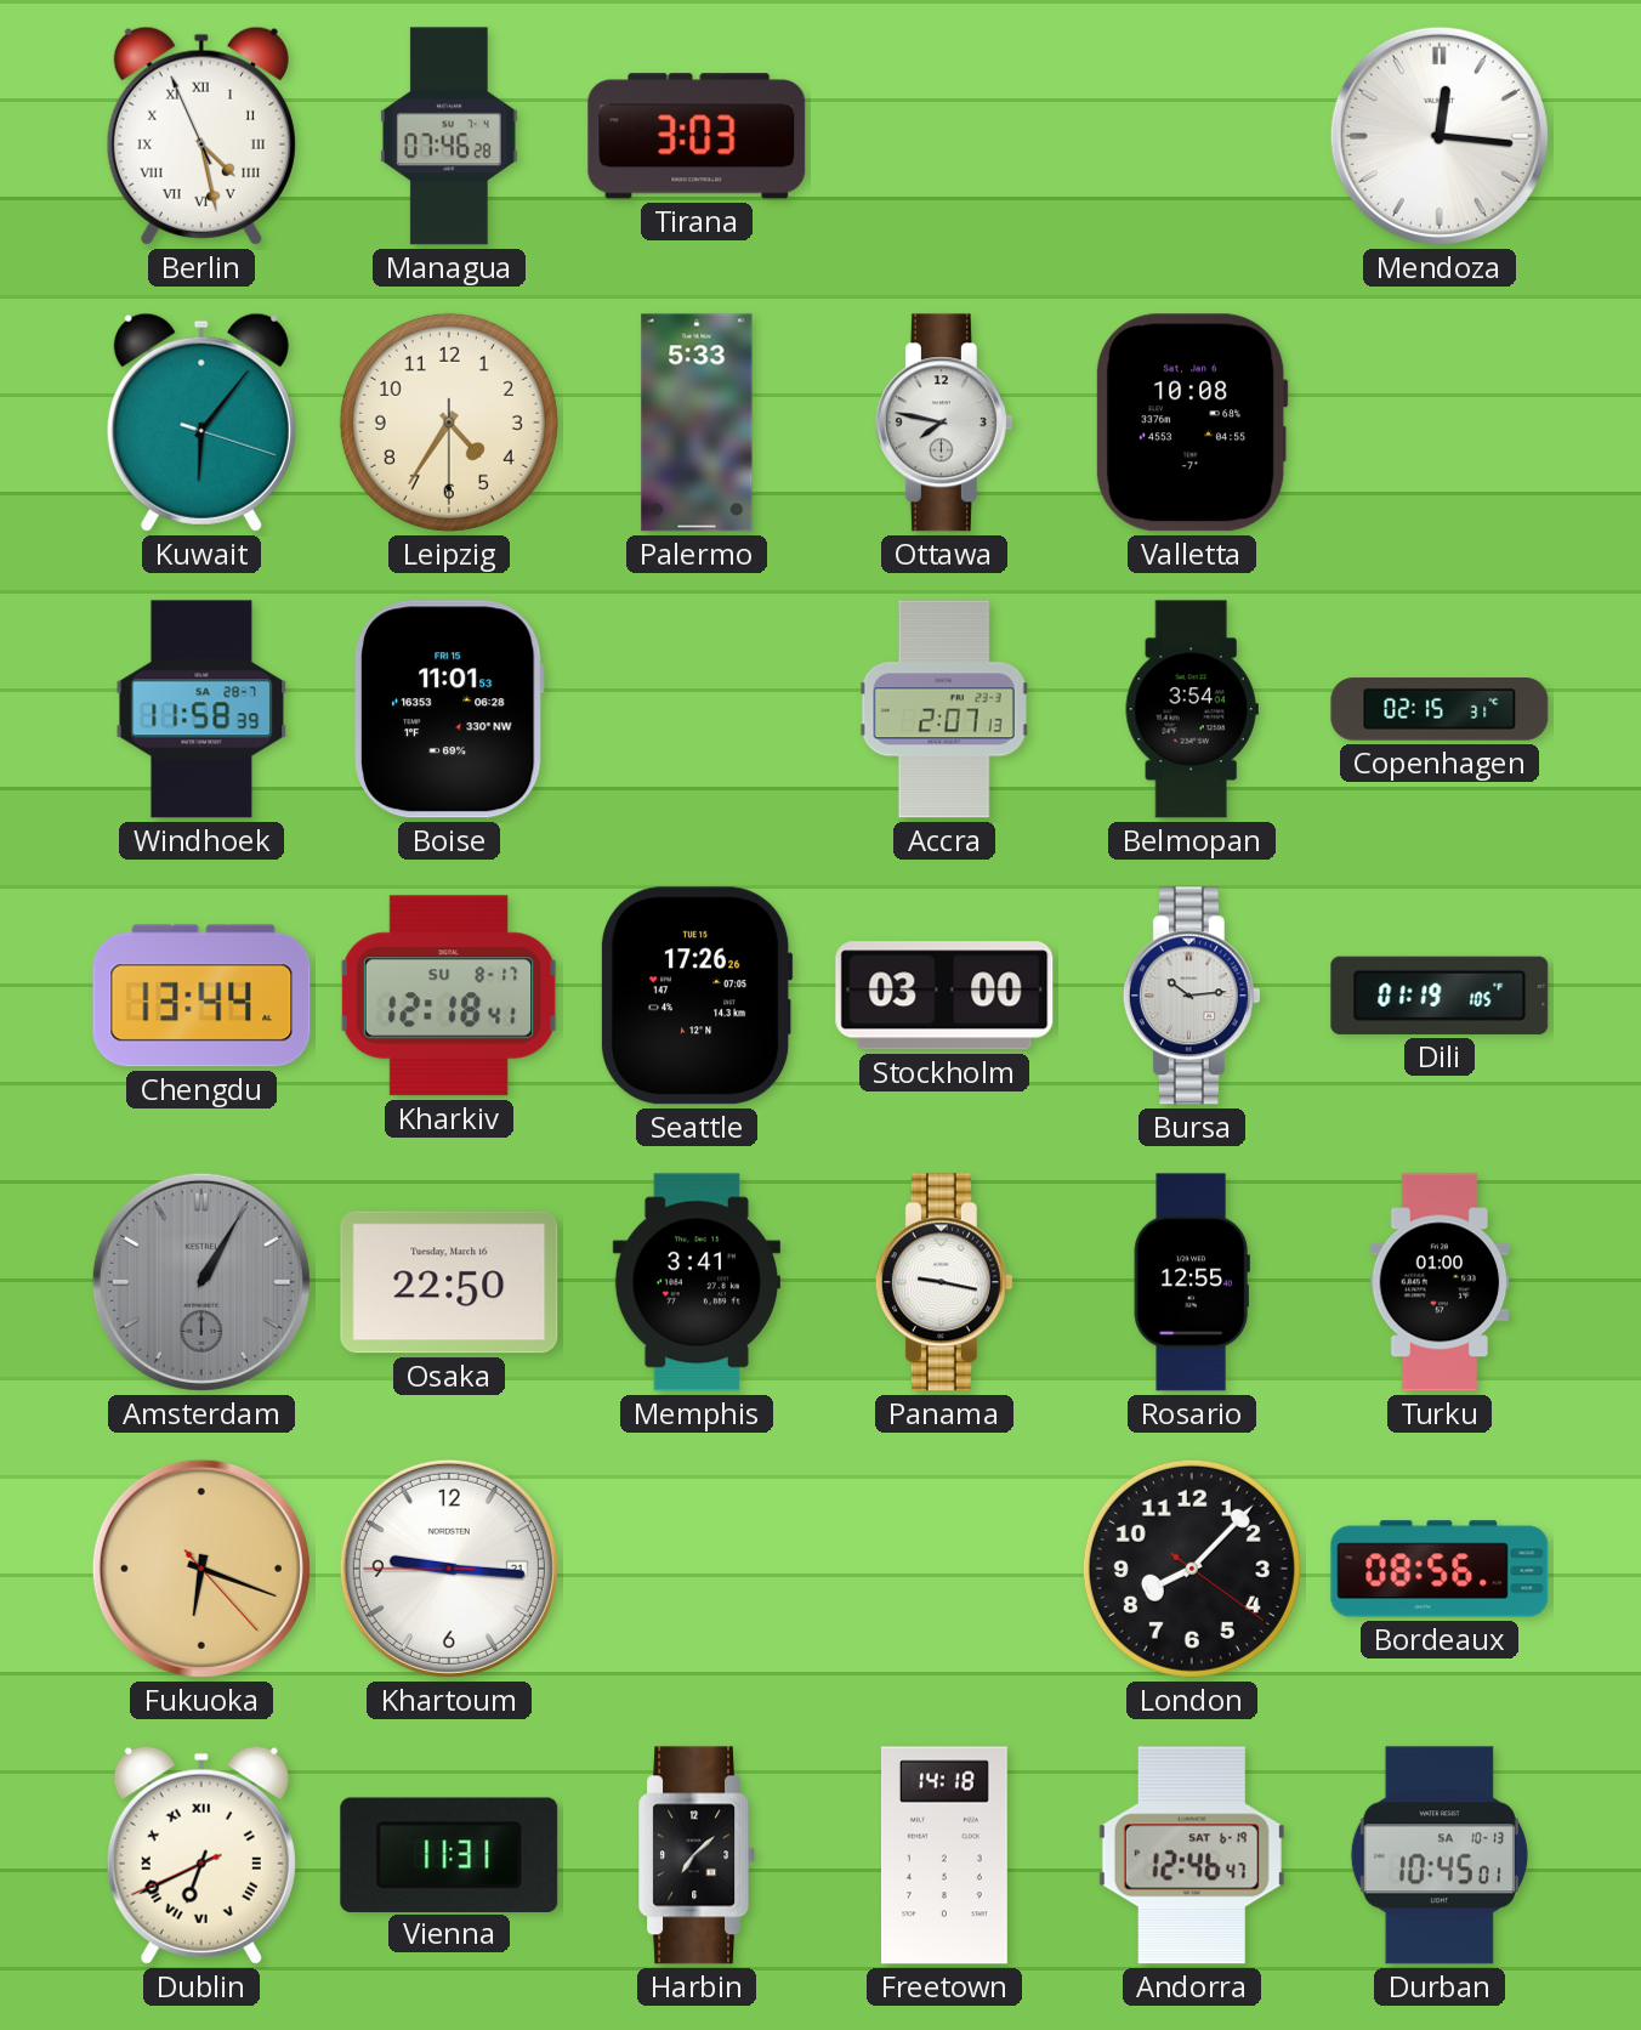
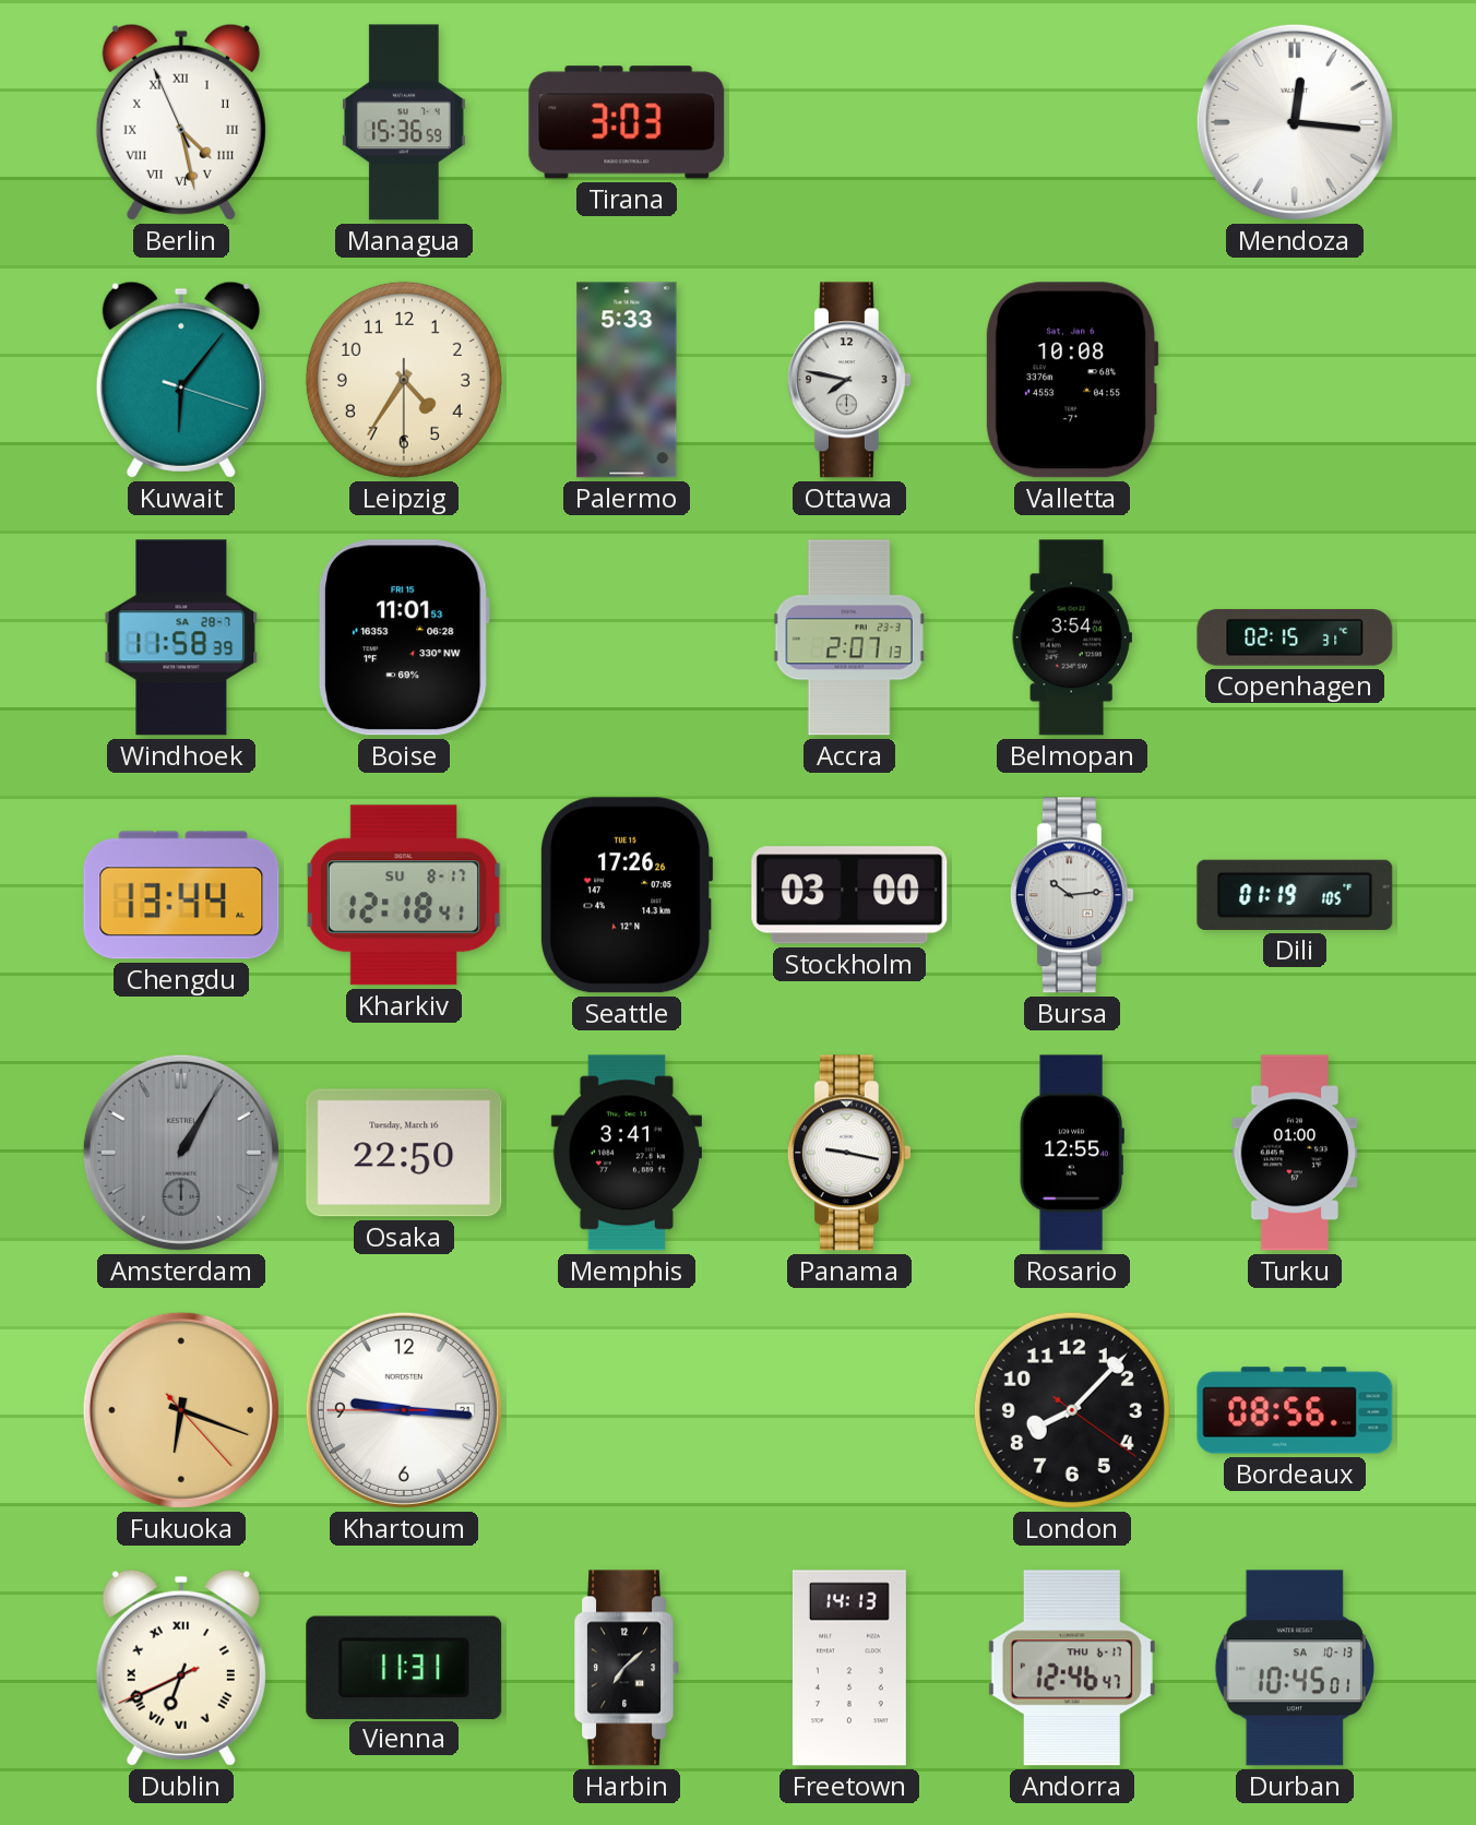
Managua: 07:46 -> 15:36 (404, 122)
Freetown: 14:18 -> 14:13 (849, 1668)
Andorra date: SAT 6-19 -> THU 6-17 (1072, 1668)
